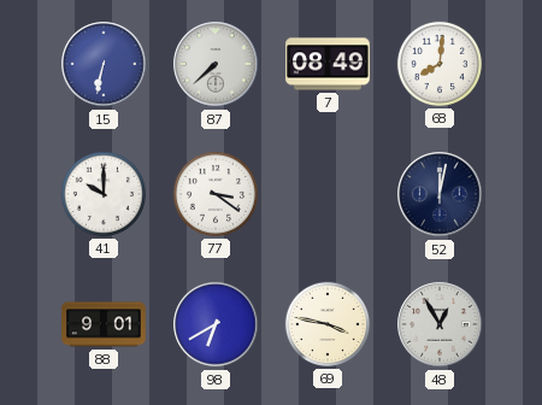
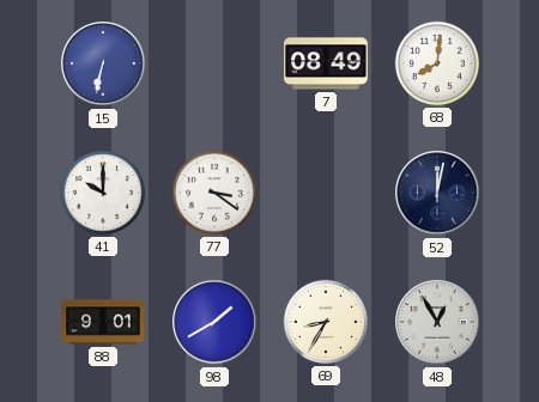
87: 7:38 -> none (216, 64)
98: 6:40 -> 1:40 (214, 322)
69: 3:47 -> 8:35 (326, 322)
